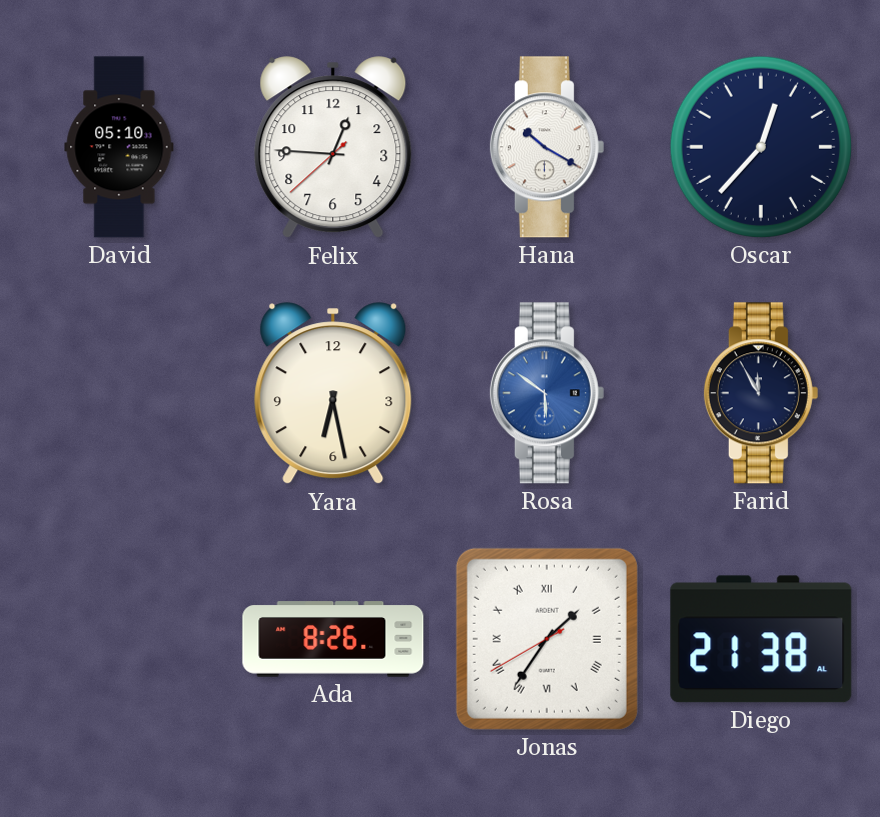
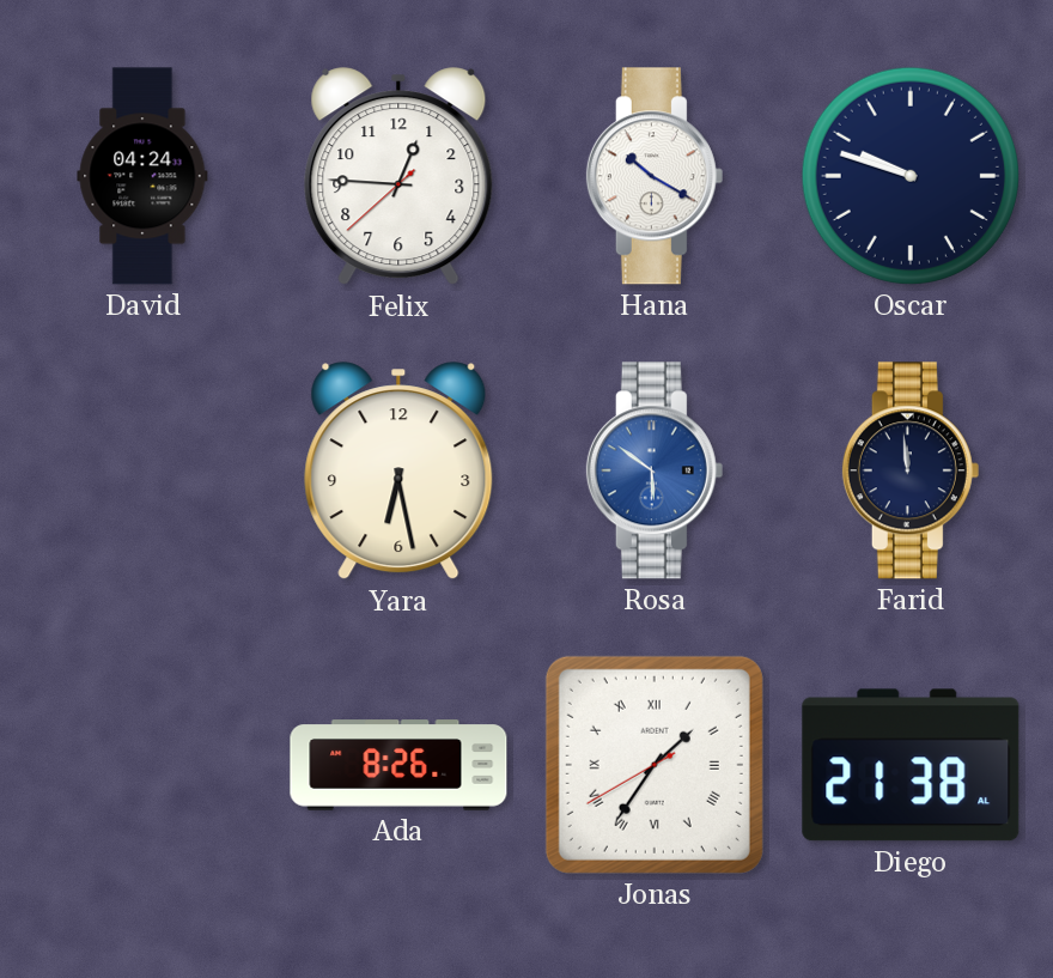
David: 05:10 -> 04:24 (142, 176)
Oscar: 12:37 -> 9:48 (911, 176)
Farid: 11:55 -> 11:59 (911, 470)
